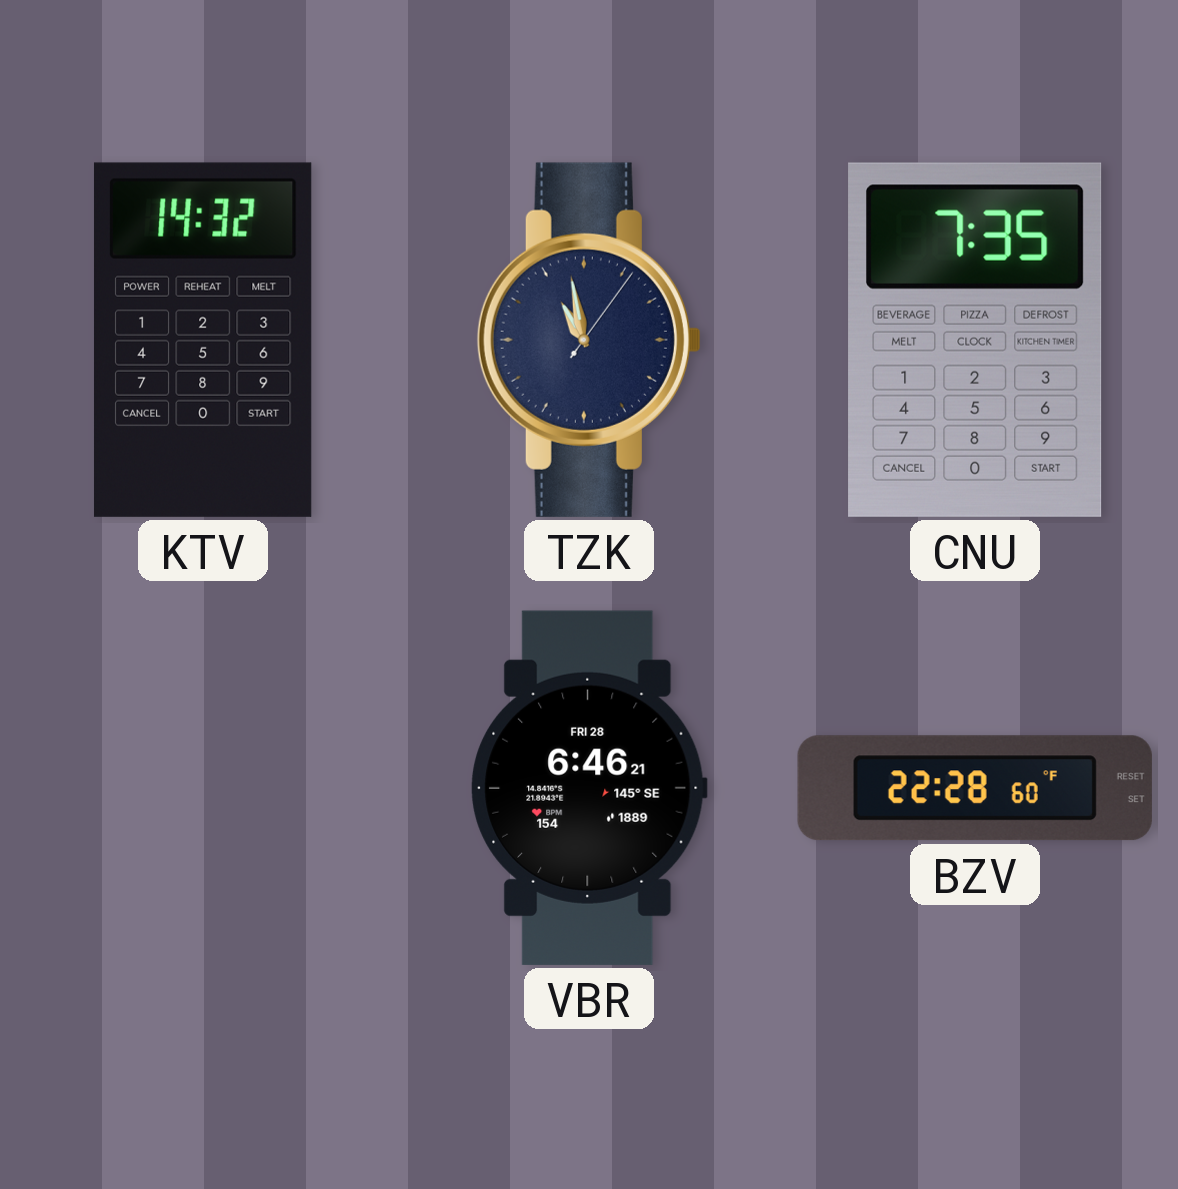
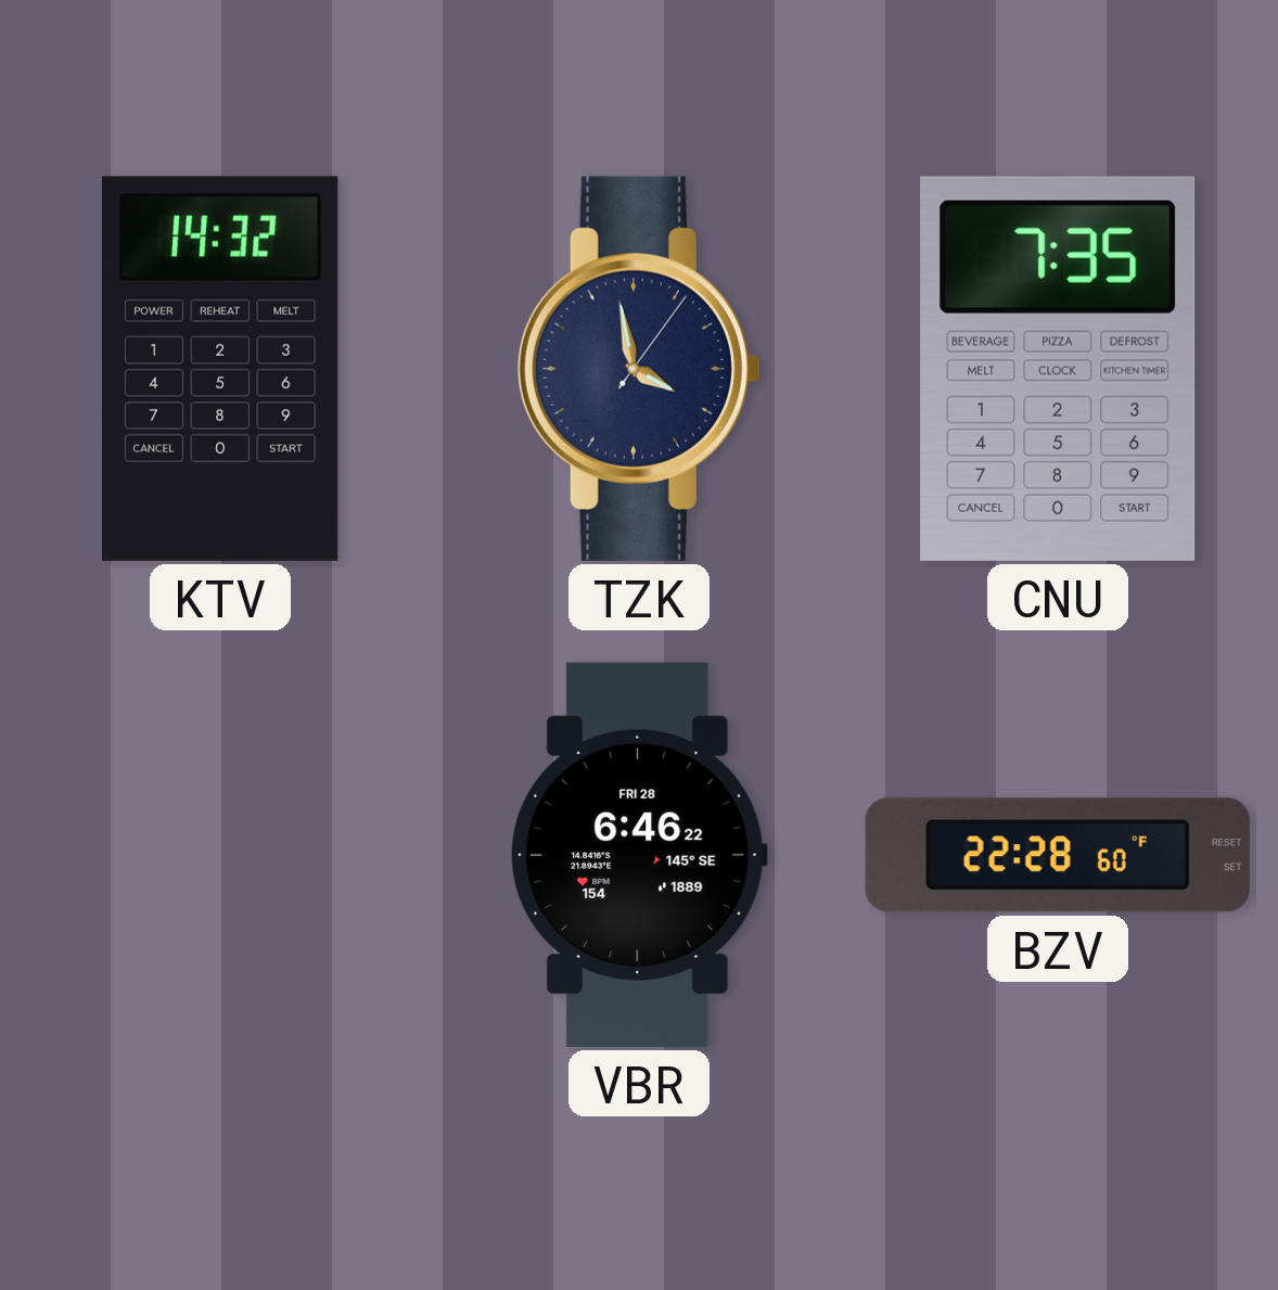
TZK: 10:58 -> 3:58 (639, 369)
VBR: 6:46:21 -> 6:46:22 (639, 855)
